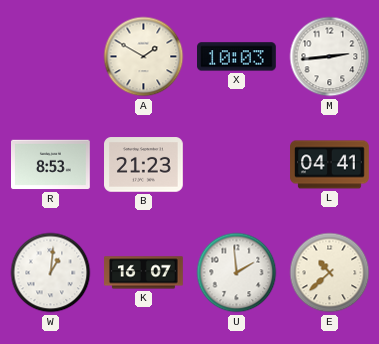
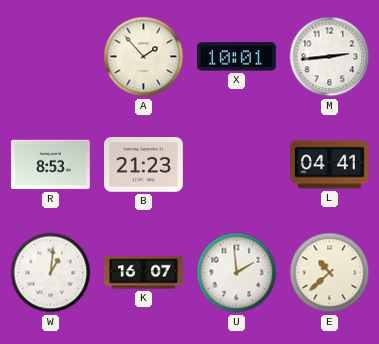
A: 1:50 -> 1:53 (144, 57)
X: 10:03 -> 10:01 (237, 57)
